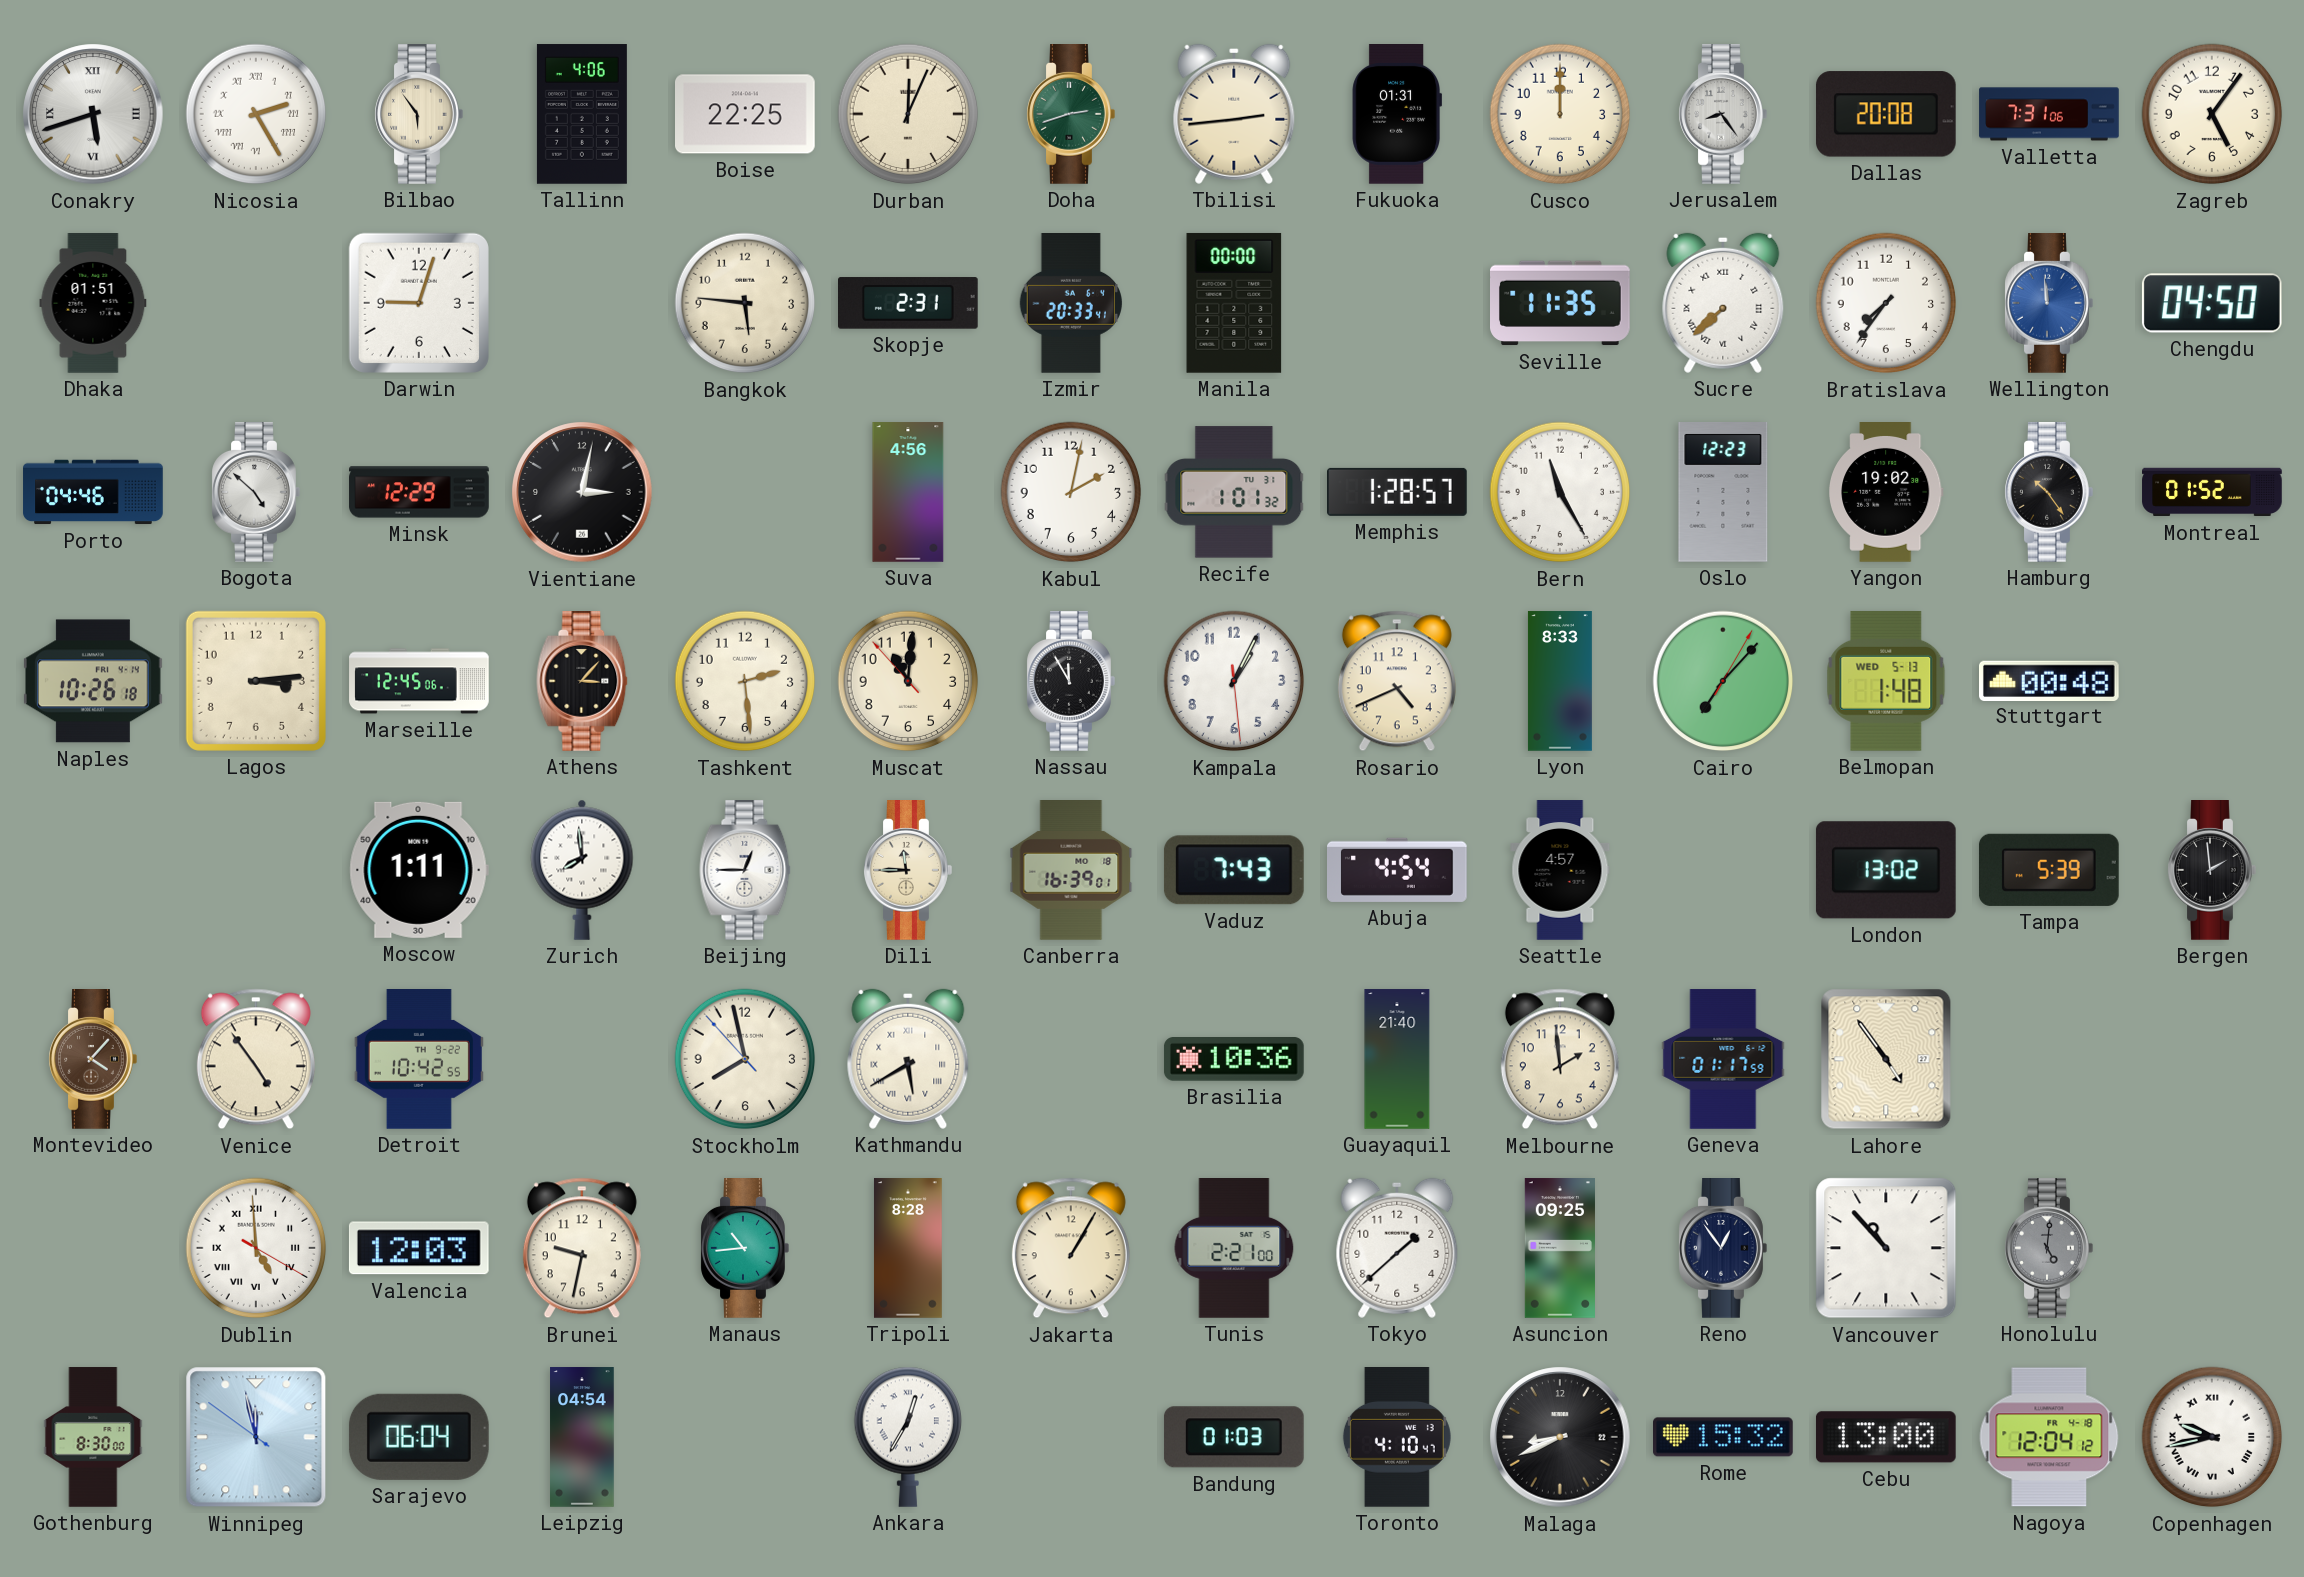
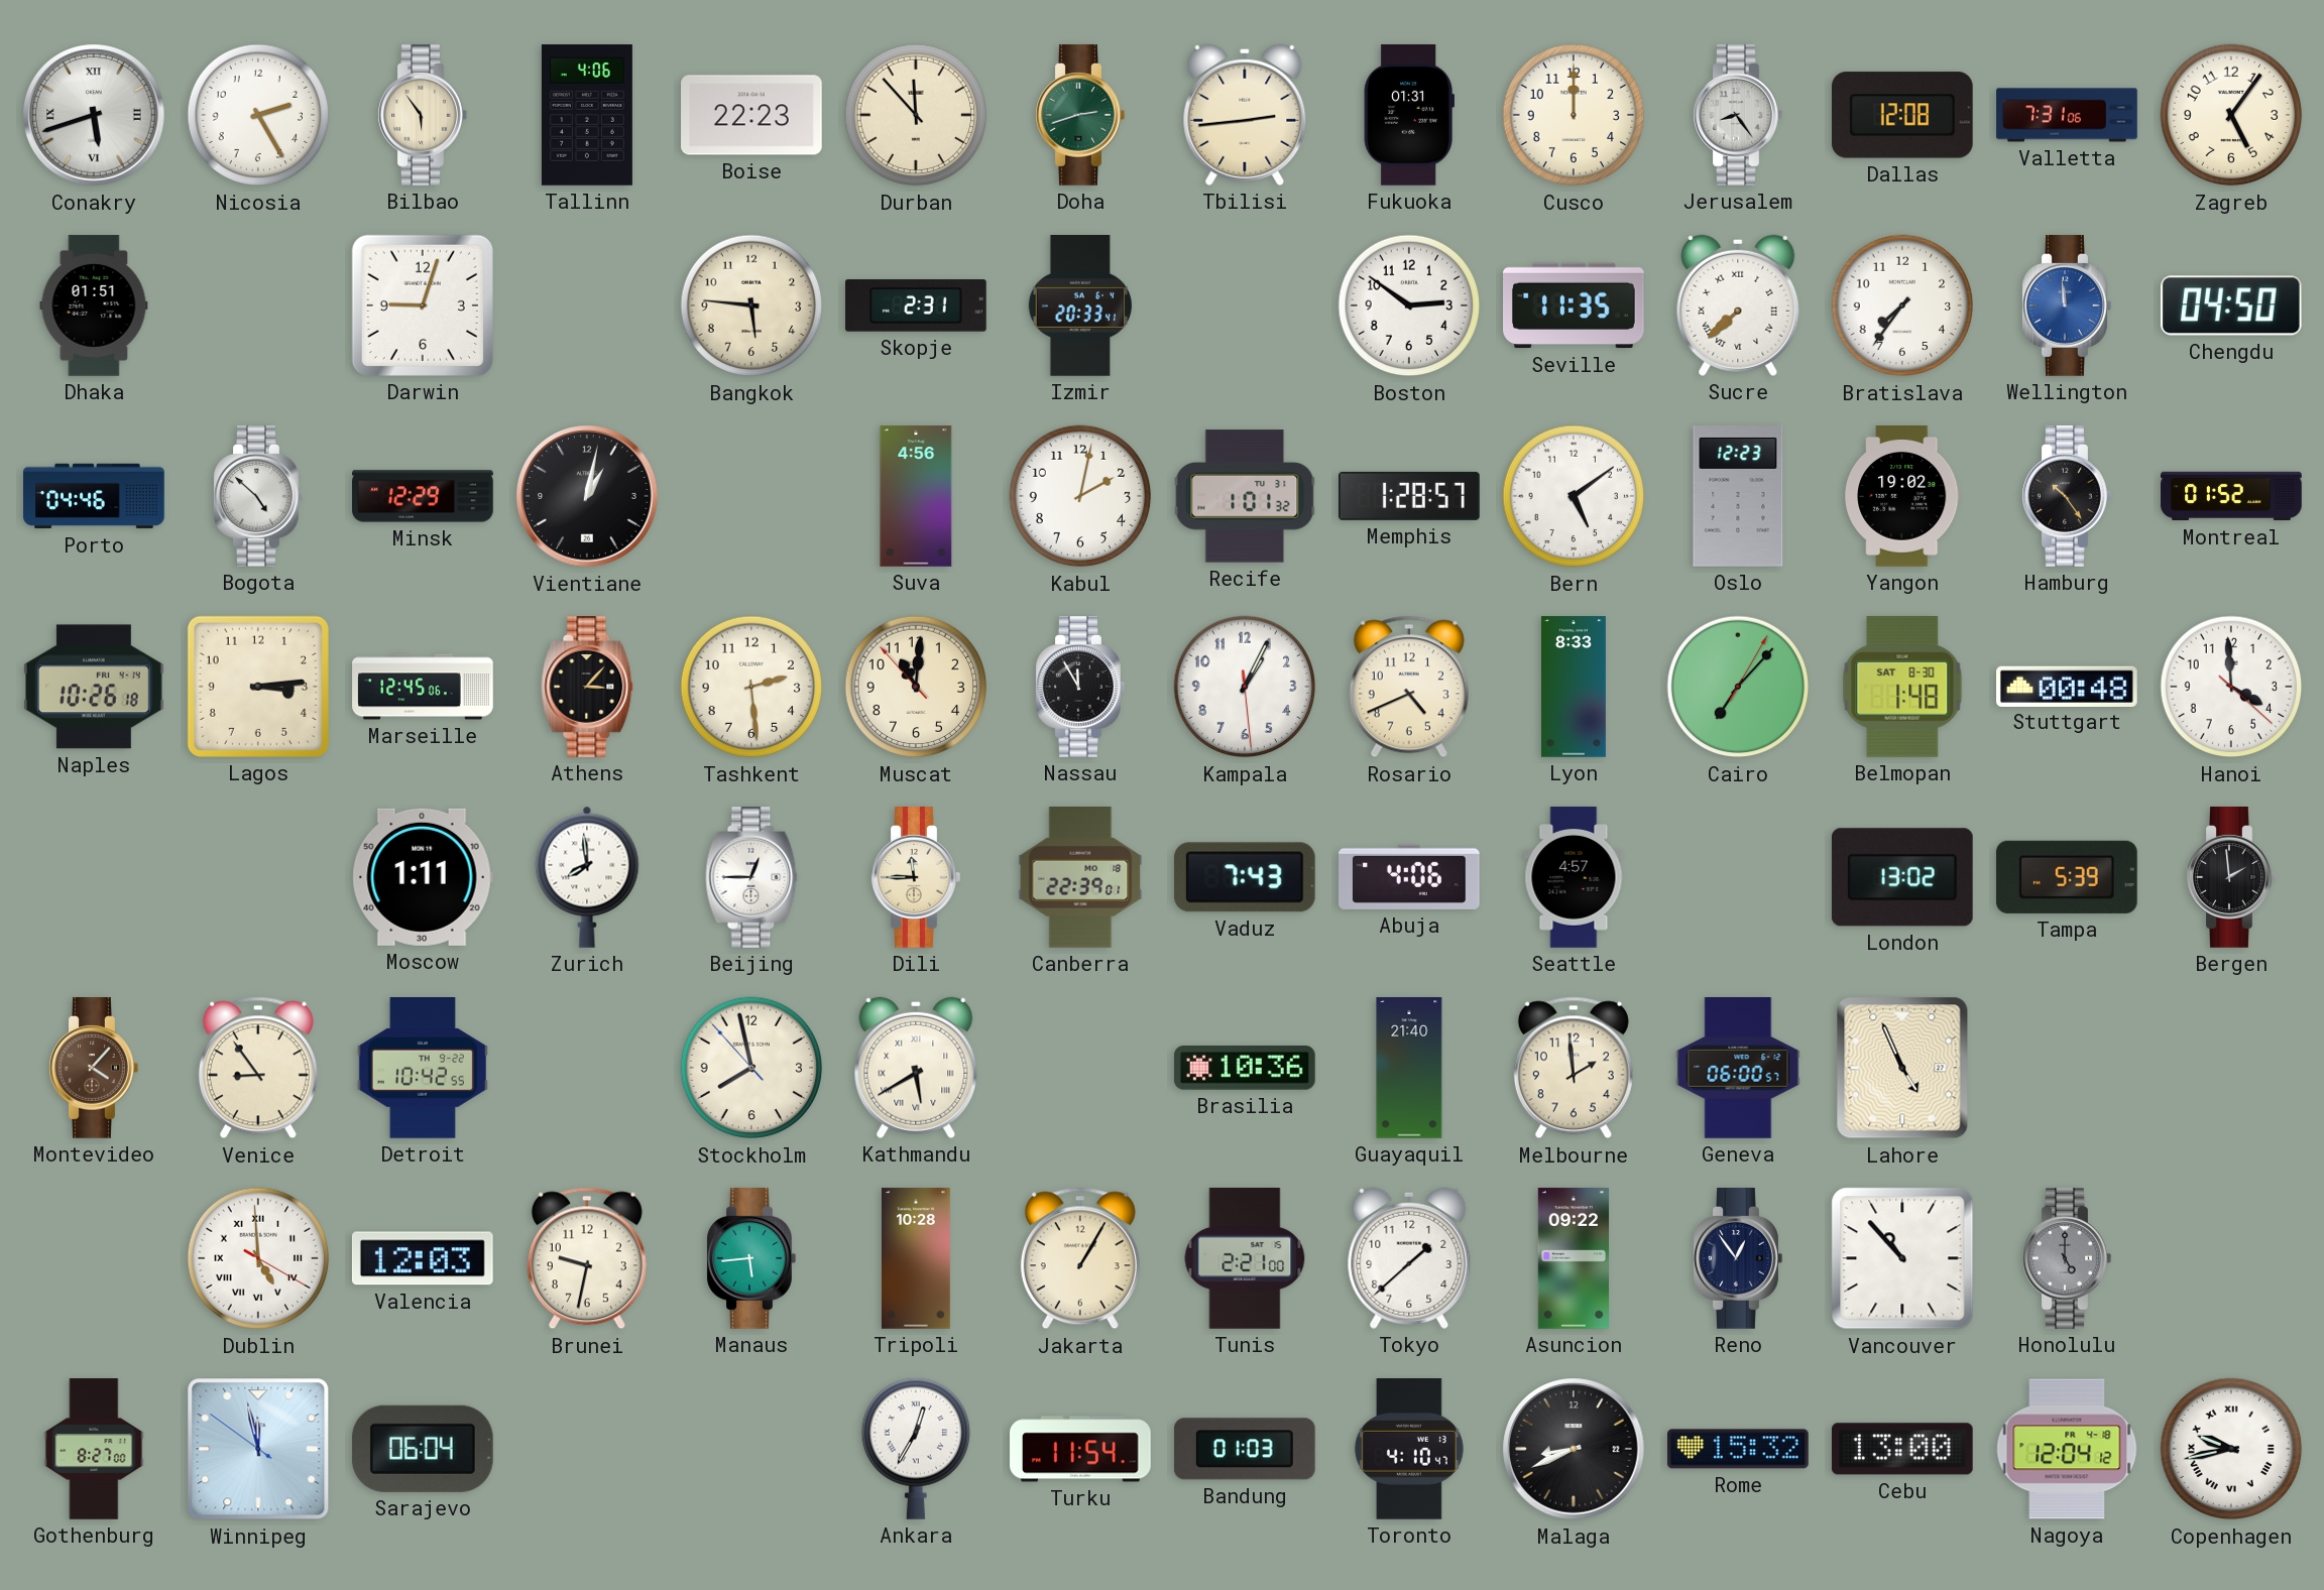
Nicosia numerals: Roman -> Arabic (258, 115)
Boise: 22:25 -> 22:23 (752, 115)
Durban: 12:04 -> 11:53 (916, 115)
Dallas: 20:08 -> 12:08 (1902, 115)
Manila: 00:00 -> none (1234, 303)
Boston: none -> 2:51 (1409, 305)
Vientiane: 3:02 -> 1:02 (587, 496)
Bern: 11:25 -> 5:09 (1574, 496)
Belmopan date: WED 5-13 -> SAT 8-30 (1902, 687)
Hanoi: none -> 3:59 (2231, 687)
Canberra: 16:39 -> 22:39 (1080, 878)
Abuja: 4:54 -> 4:06 (1410, 877)
Venice: 4:54 -> 8:54 (258, 1068)
Geneva: 01:17 -> 06:00 (1738, 1068)
Lahore: 4:54 -> 4:56 (1902, 1068)
Manaus: 10:44 -> 5:44 (751, 1259)
Tripoli: 8:28 -> 10:28 (916, 1258)
Asuncion: 09:25 -> 09:22 (1573, 1258)
Honolulu: 5:01 -> 5:00 (2067, 1259)
Gothenburg: 8:30 -> 8:27 (94, 1449)
Leipzig: 04:54 -> none (582, 1437)
Turku: none -> 11:54 (1081, 1449)
